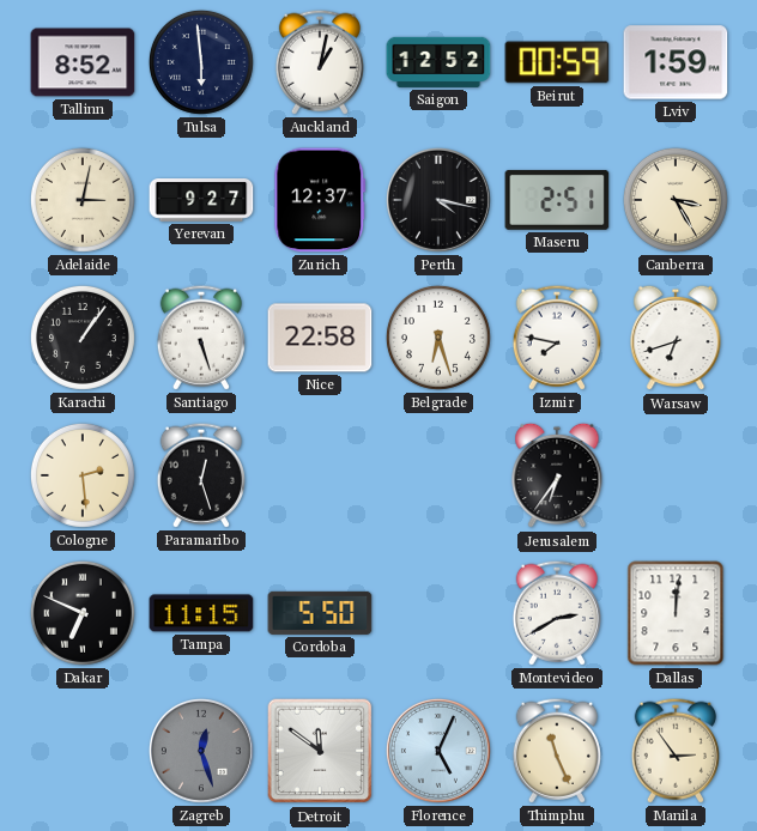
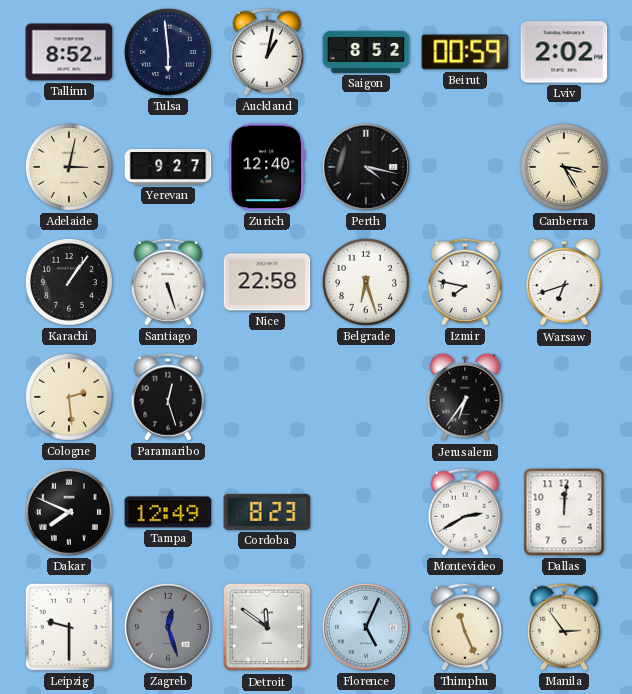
Saigon: 12:52 -> 8:52 (366, 52)
Lviv: 1:59 -> 2:02 (564, 52)
Zurich: 12:37 -> 12:40 (267, 167)
Maseru: 2:51 -> none (557, 200)
Dakar: 6:49 -> 7:49 (69, 512)
Tampa: 11:15 -> 12:49 (168, 512)
Cordoba: 5:50 -> 8:23 (267, 512)
Leipzig: none -> 9:30 (69, 627)
